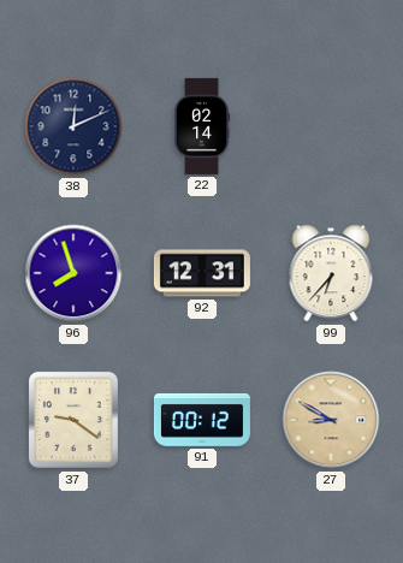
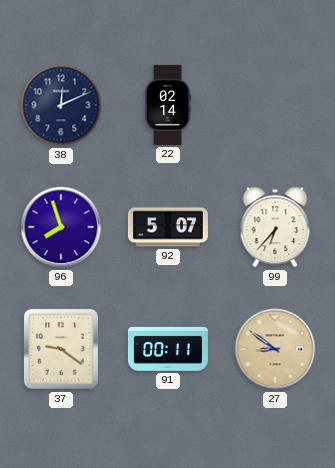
92: 12:31 -> 5:07 (168, 227)
91: 00:12 -> 00:11 (168, 349)
27: 8:50 -> 8:51 (275, 349)
